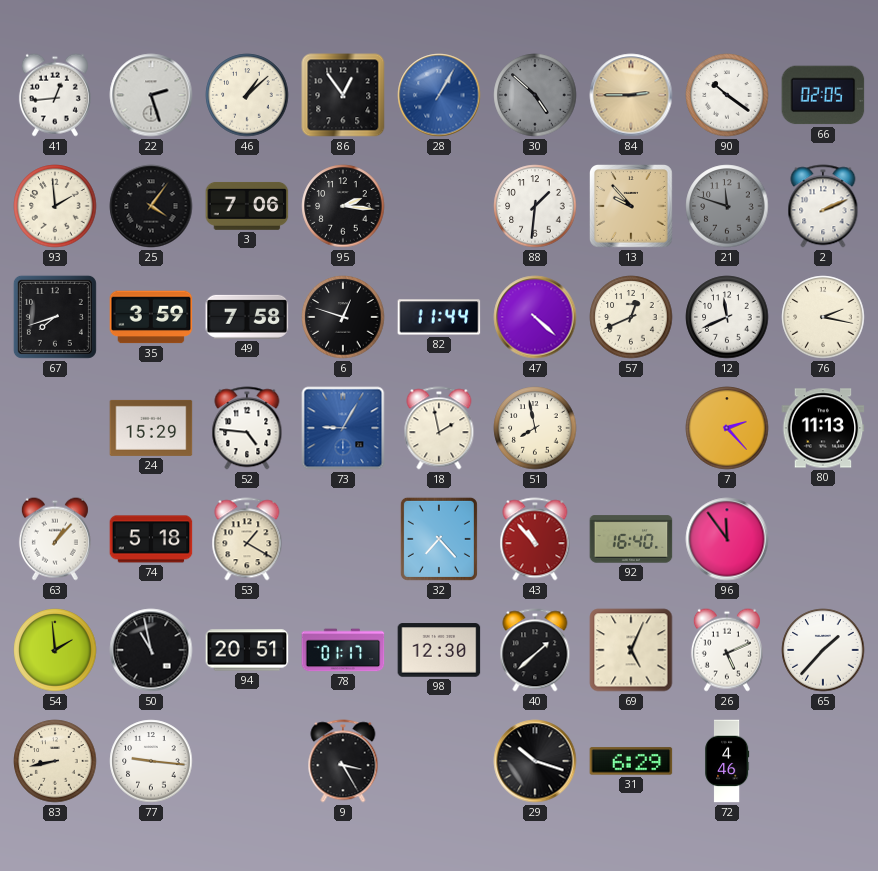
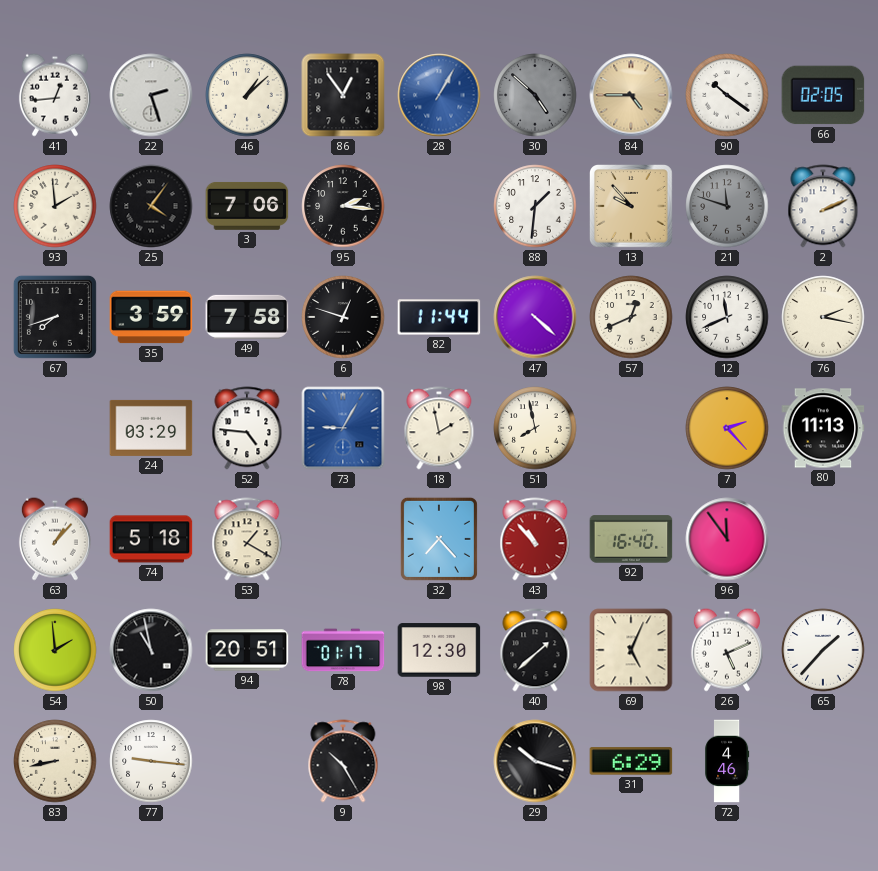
84: 2:45 -> 4:45 (631, 95)
24: 15:29 -> 03:29 (151, 428)
9: 3:25 -> 10:25 (343, 761)
